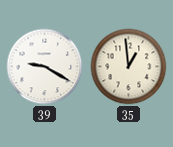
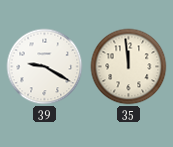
35: 12:59 -> 11:59 (129, 67)
